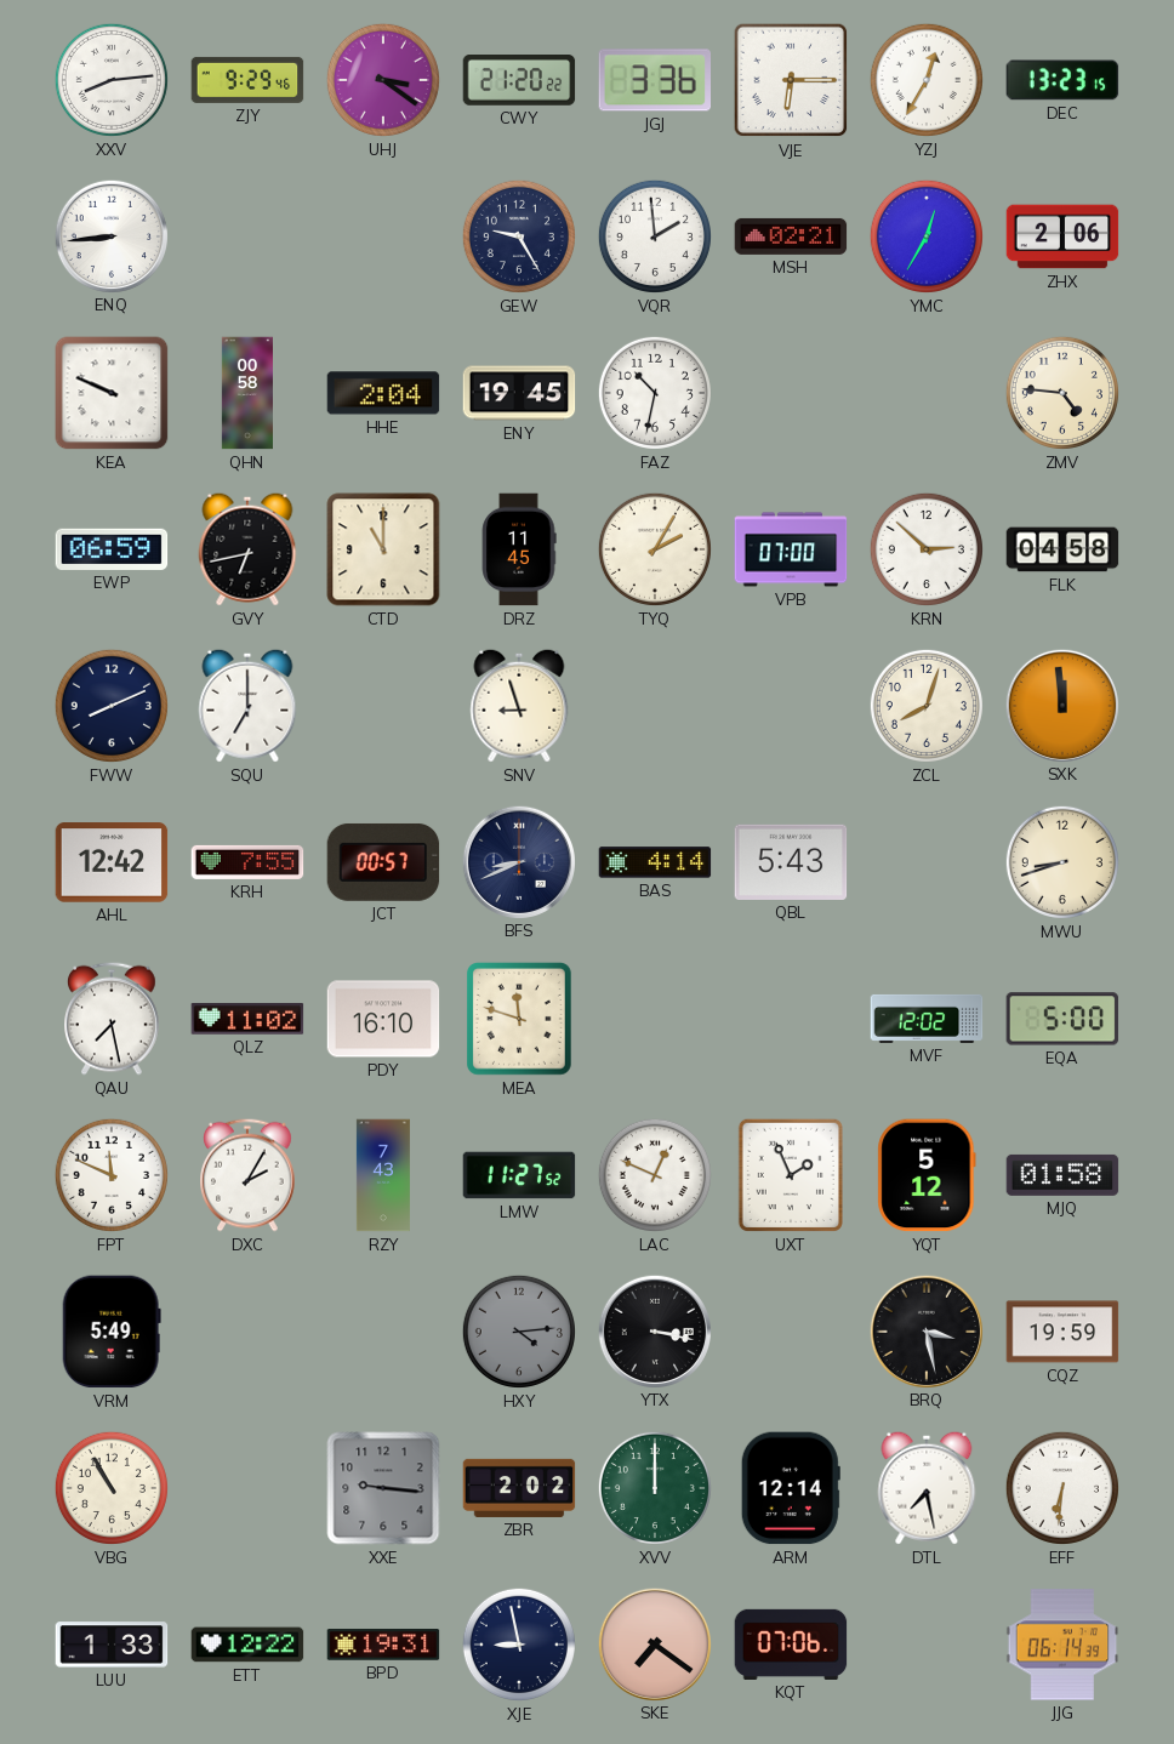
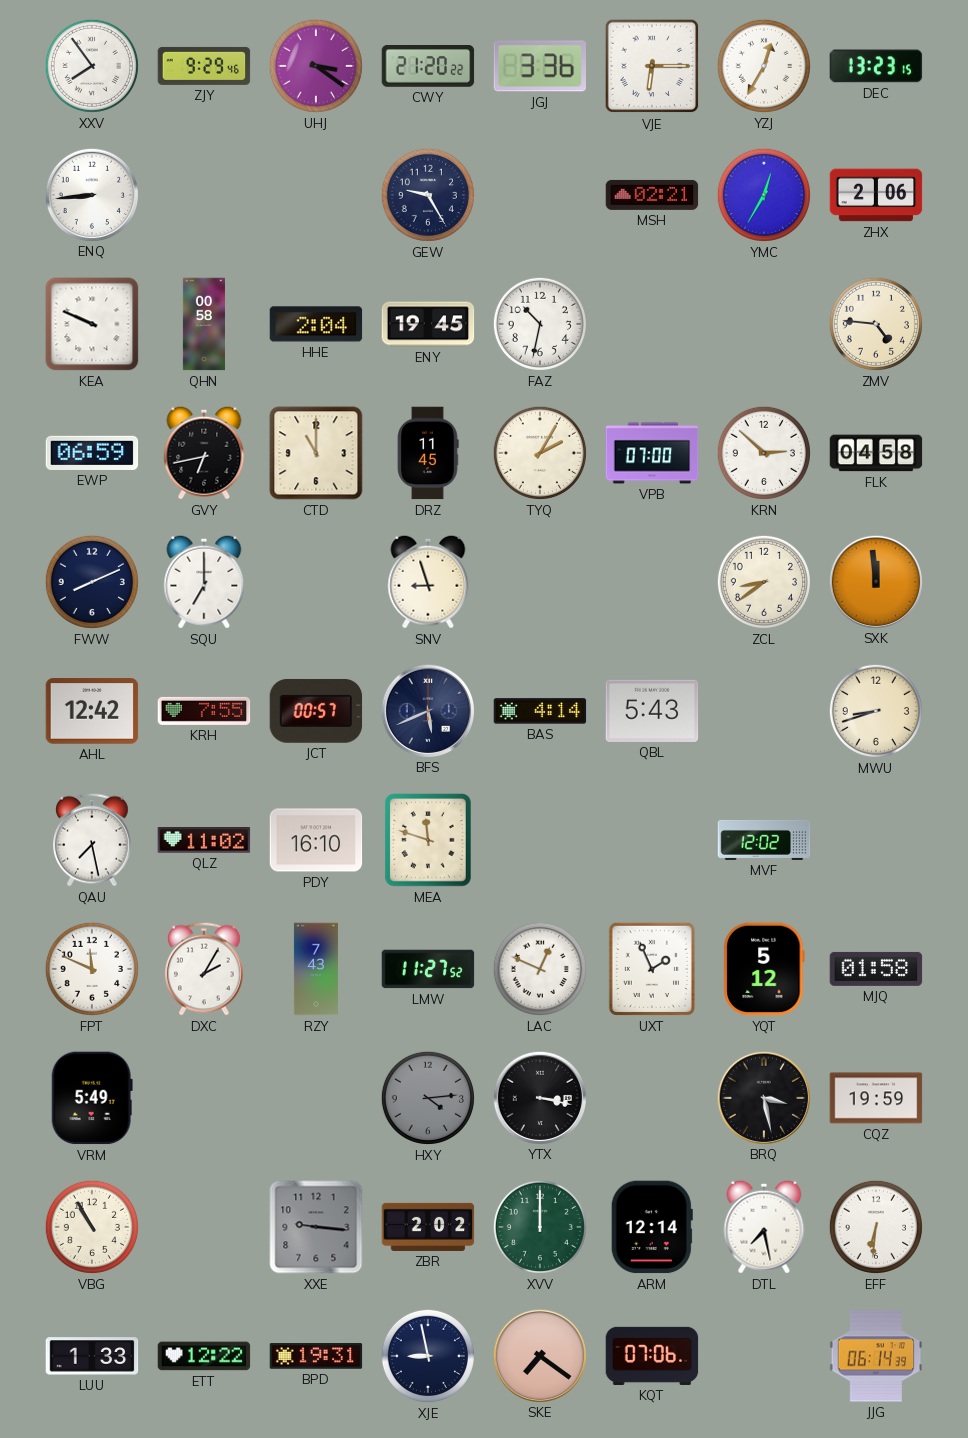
XXV: 8:14 -> 7:54 (92, 66)
VQR: 1:59 -> none (655, 236)
ZCL: 8:03 -> 8:39 (764, 582)
BFS: 8:41 -> 5:41 (427, 710)
EQA: 5:00 -> none (1062, 1019)
